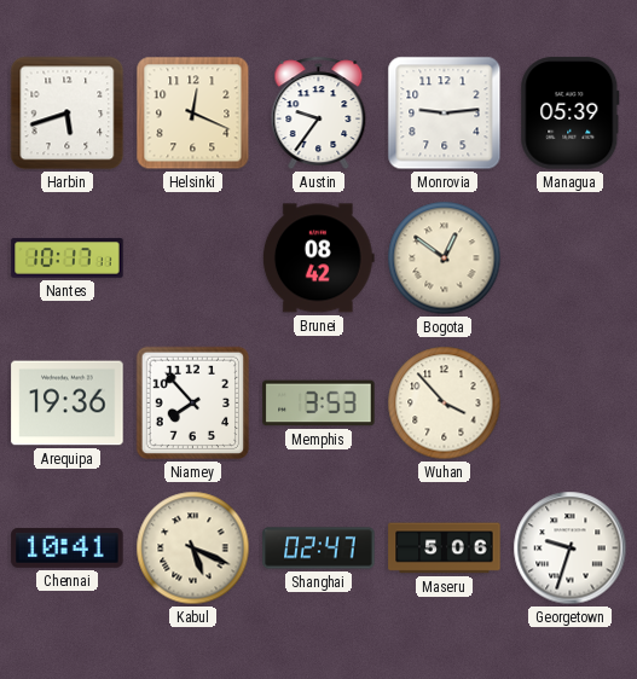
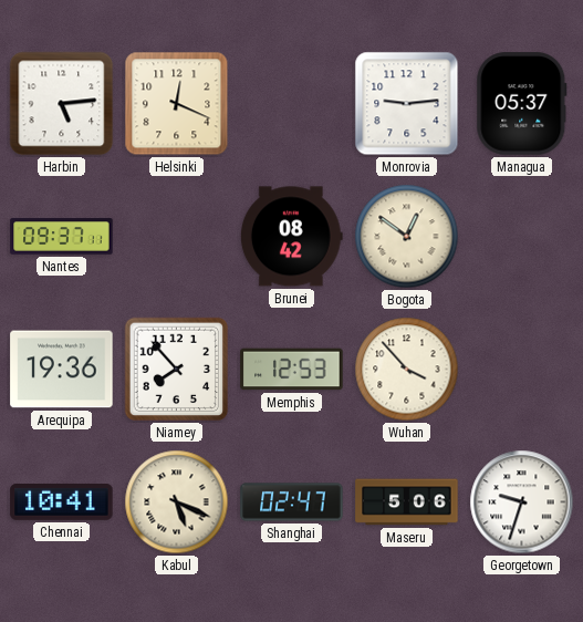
Harbin: 5:42 -> 5:14 (62, 104)
Austin: 9:36 -> none (319, 114)
Managua: 05:39 -> 05:37 (522, 104)
Nantes: 10:17 -> 09:37 (62, 237)
Memphis: 3:53 -> 12:53 (292, 370)
